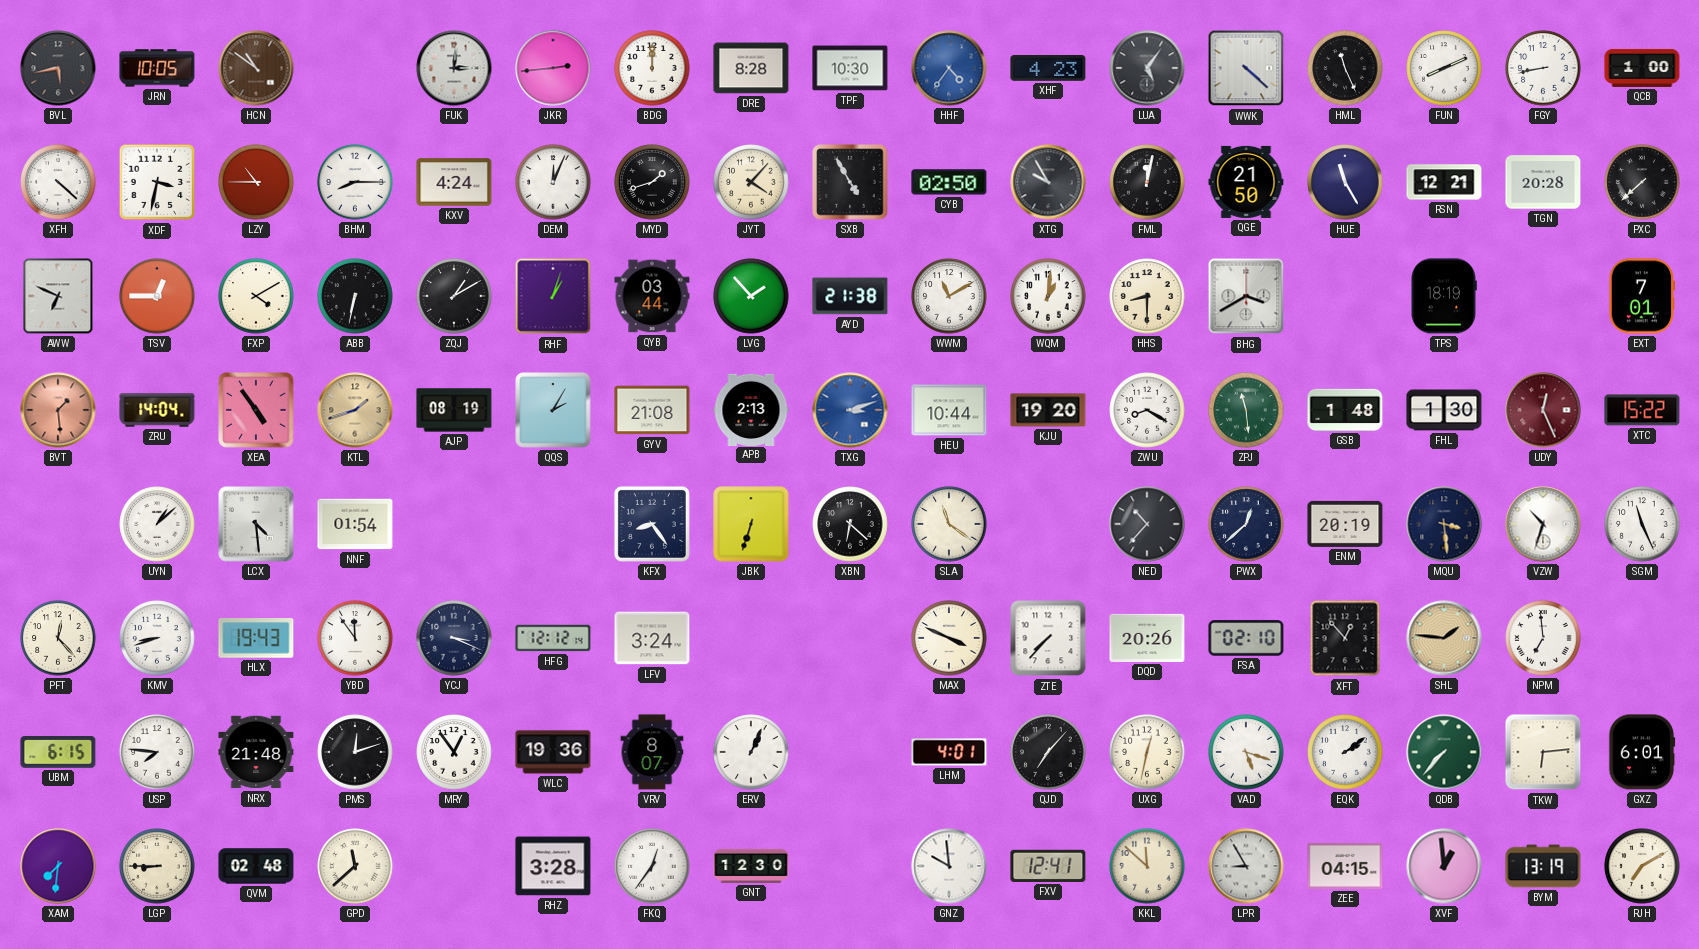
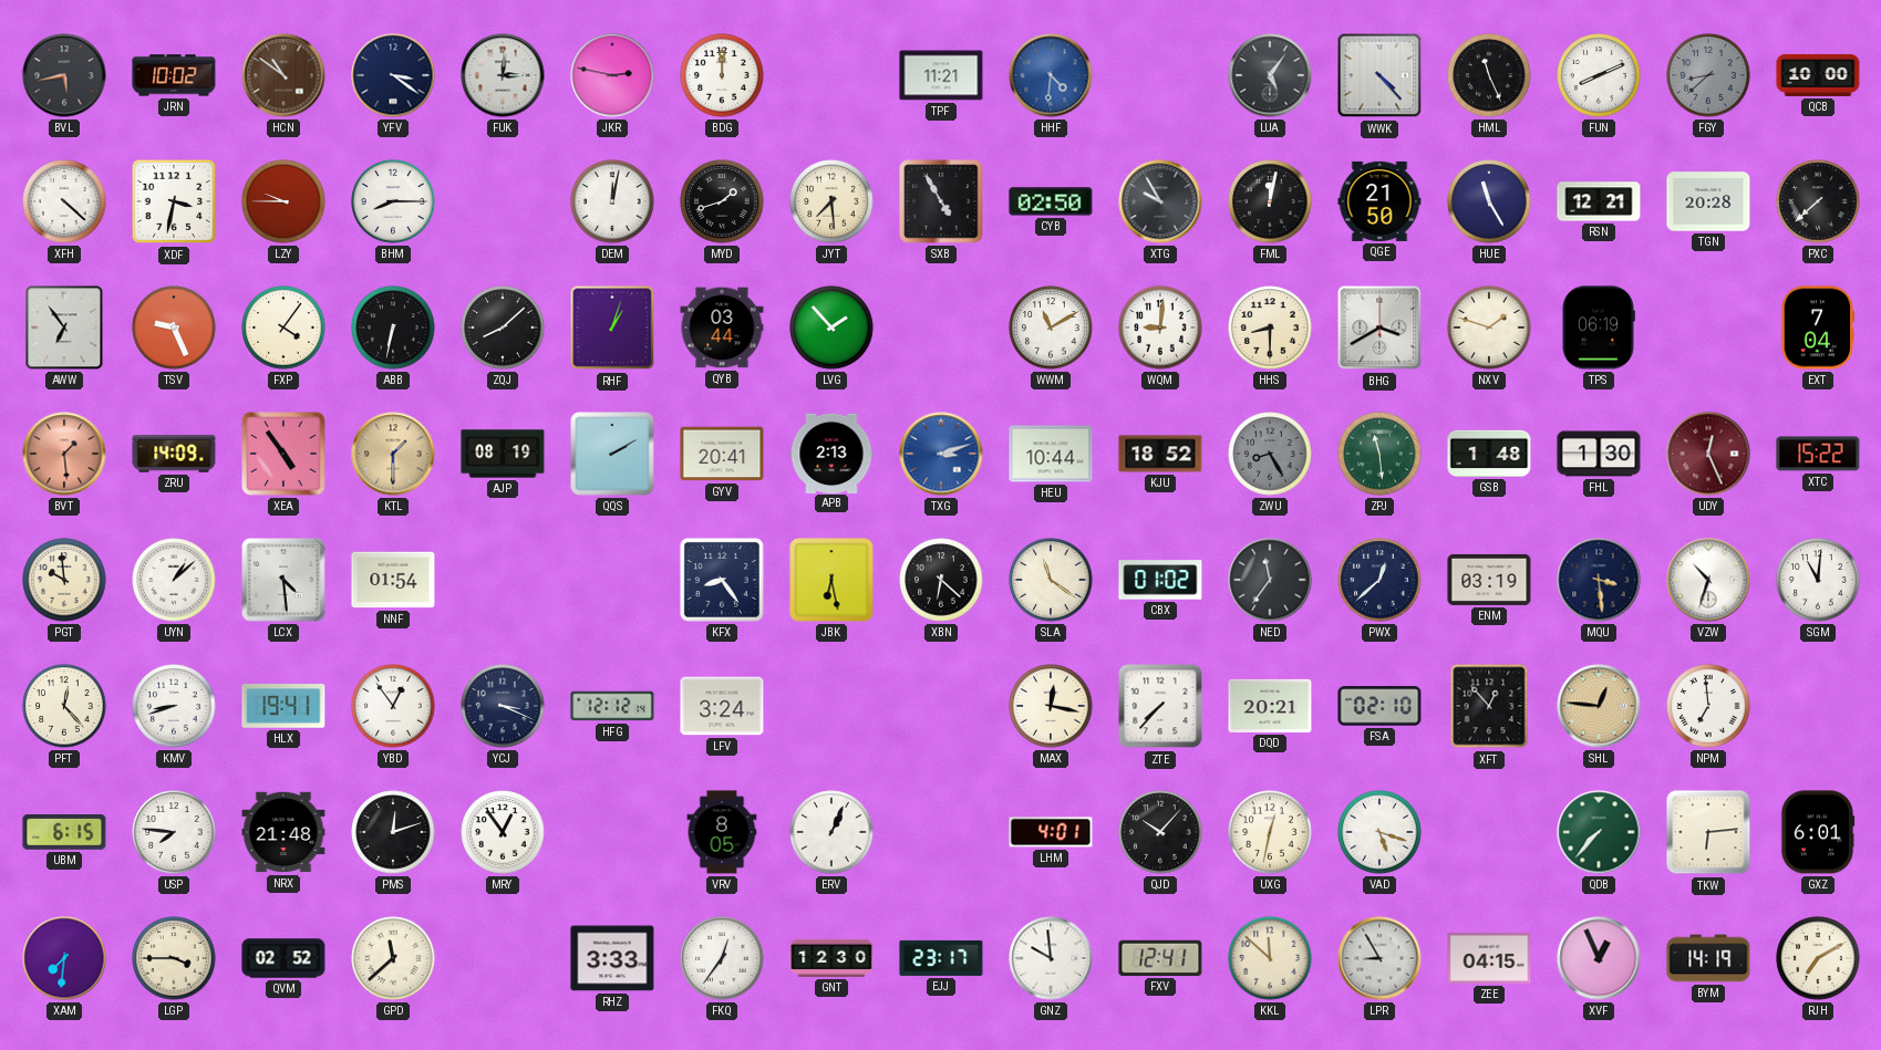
JRN: 10:05 -> 10:02 (174, 75)
YFV: none -> 3:21 (393, 75)
JKR: 2:44 -> 2:47 (612, 75)
DRE: 8:28 -> none (751, 68)
TPF: 10:30 -> 11:21 (941, 75)
HHF: 4:36 -> 4:31 (1051, 75)
XHF: 4:23 -> none (1048, 69)
WWK: 4:22 -> 4:23 (1379, 75)
FGY: 8:43 -> 8:38 (1708, 75)
FGY dial: white -> grey (1708, 75)
QCB: 1:00 -> 10:00 (1818, 75)
LZY: 10:45 -> 9:45 (283, 201)
KXV: 4:24 -> none (454, 182)
DEM: 12:04 -> 12:02 (612, 201)
JYT: 4:07 -> 7:29 (831, 201)
AWW: 6:49 -> 6:54 (64, 328)
TSV: 12:45 -> 9:26 (174, 328)
FXP: 4:10 -> 4:06 (283, 328)
ZQJ: 1:10 -> 8:08 (503, 328)
AYD: 21:38 -> none (850, 296)
WQM: 1:01 -> 9:01 (1160, 328)
NXV: none -> 1:48 (1489, 328)
TPS: 18:19 -> 06:19 (1599, 328)
EXT: 7:01 -> 7:04 (1818, 328)
ZRU: 14:04 -> 14:09 (174, 454)
KTL: 1:42 -> 1:30 (393, 454)
QQS: 2:05 -> 2:10 (612, 454)
GYV: 21:08 -> 20:41 (722, 454)
KJU: 19:20 -> 18:52 (1160, 454)
ZWU: 8:20 -> 8:25 (1270, 454)
ZWU dial: white -> grey (1270, 454)
PGT: none -> 9:59 (64, 580)
JBK: 6:33 -> 6:28 (831, 580)
CBX: none -> 01:02 (1160, 580)
NED: 10:37 -> 11:36 (1270, 580)
ENM: 20:19 -> 03:19 (1489, 580)
SGM: 11:26 -> 11:01 (1818, 580)
HLX: 19:43 -> 19:41 (283, 707)
YBD: 11:54 -> 12:54 (393, 706)
MAX: 3:49 -> 12:17 (1051, 706)
DQD: 20:26 -> 20:21 (1270, 706)
SHL: 1:46 -> 12:46 (1599, 706)
WLC: 19:36 -> none (553, 752)
VRV: 8:07 -> 8:05 (722, 832)
QJD: 7:07 -> 10:07 (1160, 832)
EQK: 2:09 -> none (1345, 752)
LGP: 8:45 -> 3:45 (174, 958)
QVM: 02:48 -> 02:52 (283, 958)
RHZ: 3:28 -> 3:33 (612, 958)
EJJ: none -> 23:17 (941, 958)
XVF: 12:59 -> 12:56 (1599, 958)
BYM: 13:19 -> 14:19 (1708, 958)
